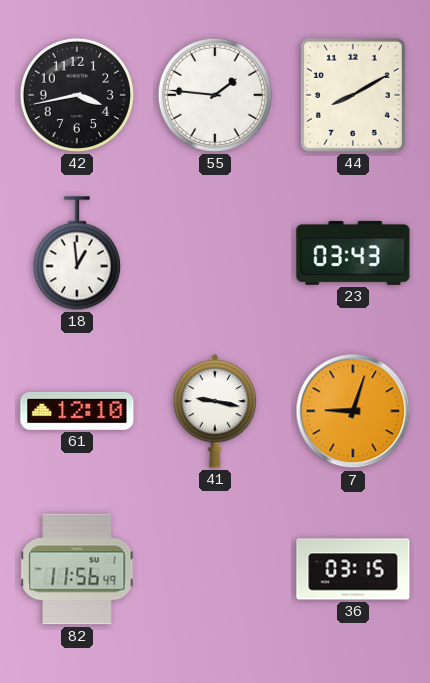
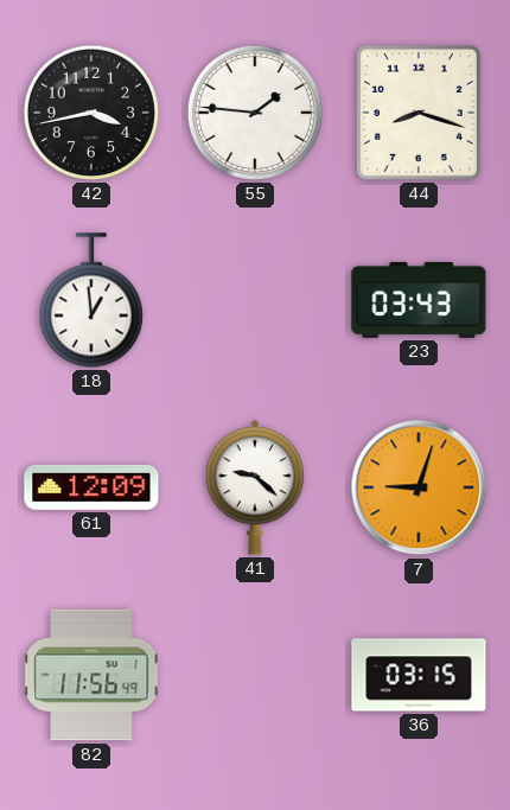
44: 8:10 -> 8:18 (419, 113)
61: 12:10 -> 12:09 (91, 487)
41: 9:17 -> 9:22 (255, 487)
